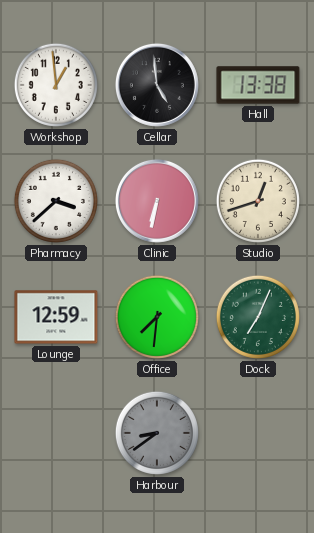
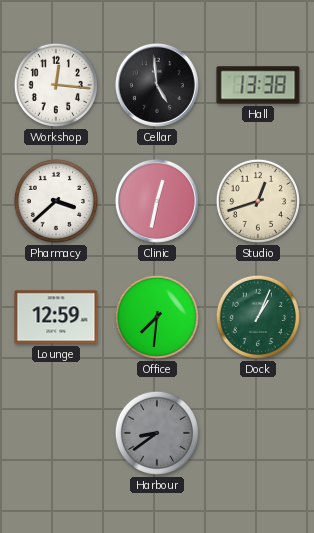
Workshop: 12:59 -> 12:16 (56, 85)
Clinic: 6:32 -> 12:32 (157, 201)
Dock: 7:04 -> 1:04 (258, 317)
